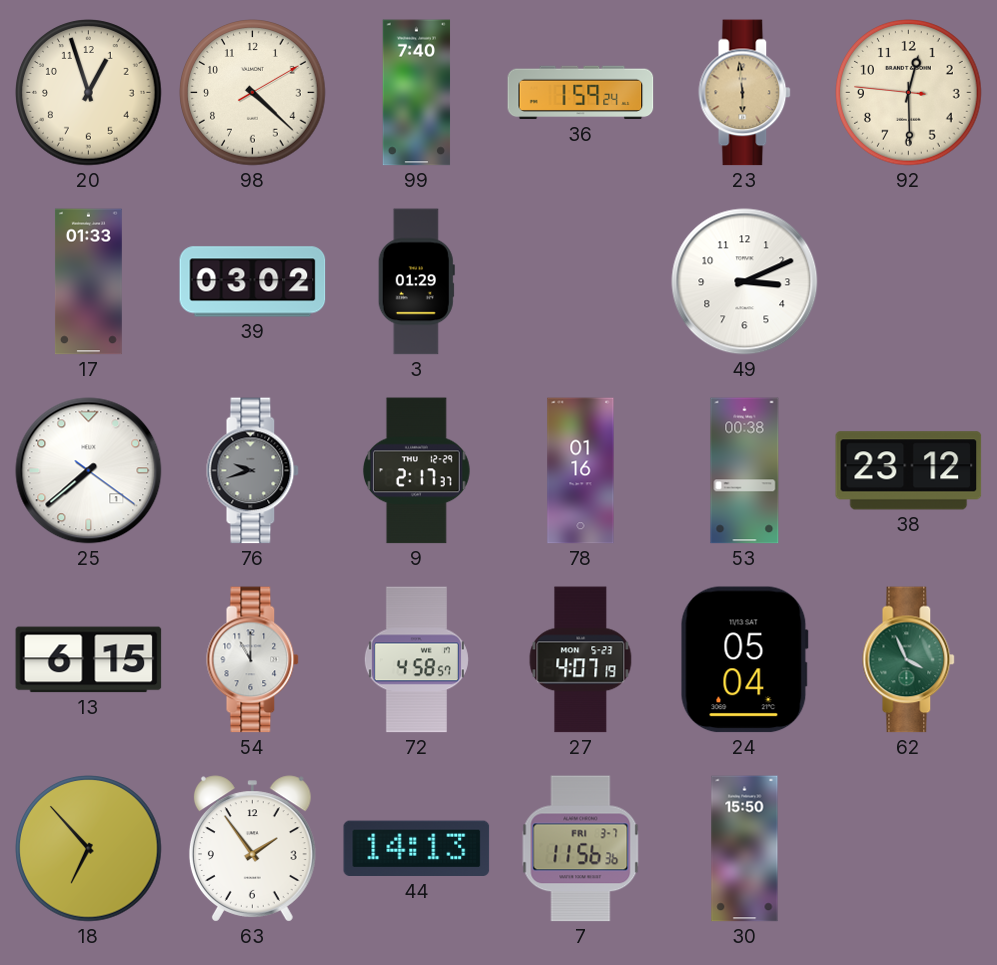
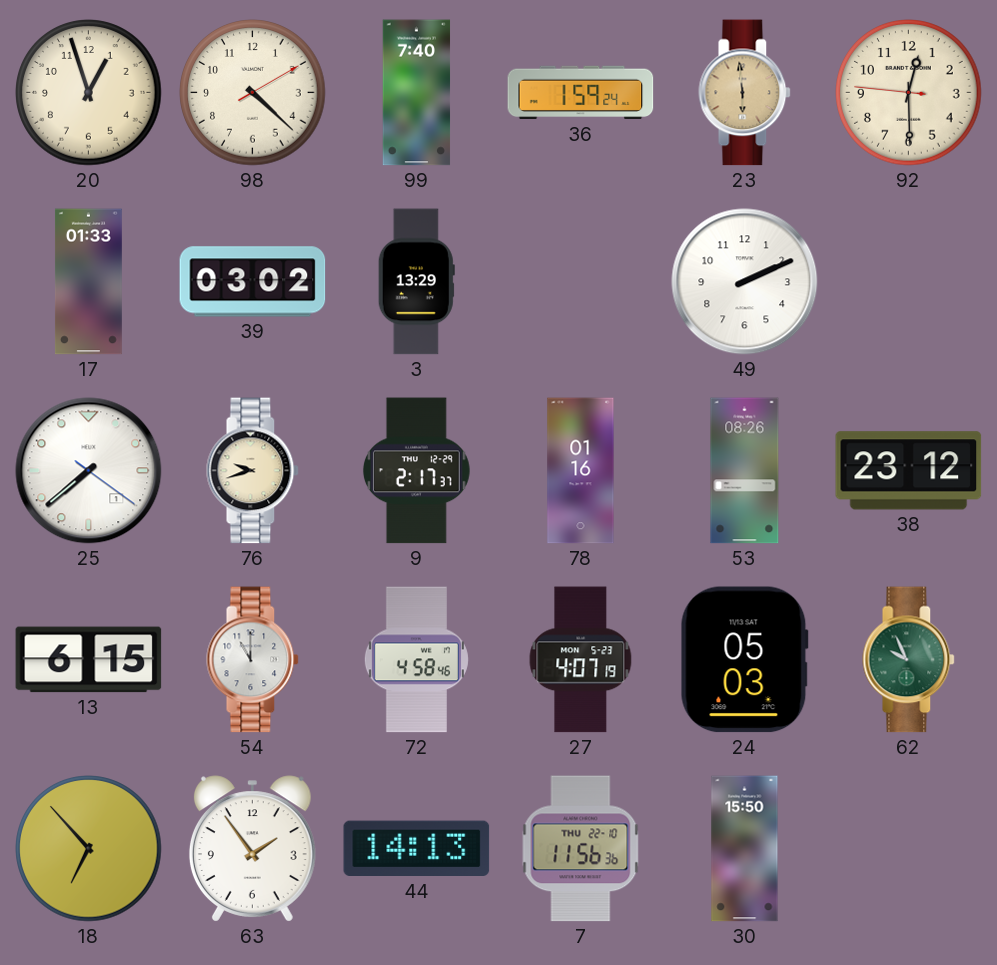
3: 01:29 -> 13:29 (416, 282)
49: 3:11 -> 2:11 (745, 282)
76 dial: grey -> cream (253, 471)
53: 00:38 -> 08:26 (745, 471)
72: 4:58:57 -> 4:58:46 (416, 660)
24: 05:04 -> 05:03 (744, 660)
62: 3:56 -> 9:56 (909, 660)
7 date: FRI 3-7 -> THU 22-10 (581, 849)
